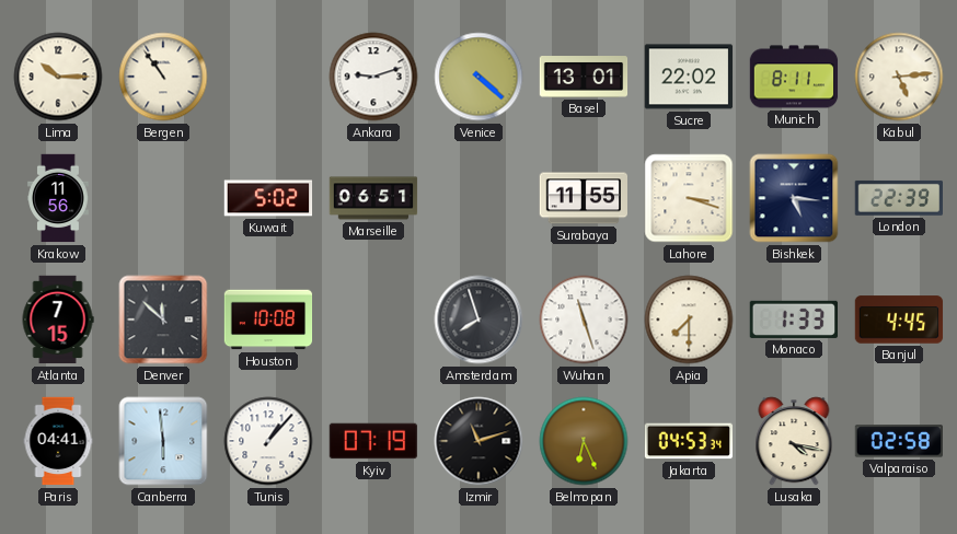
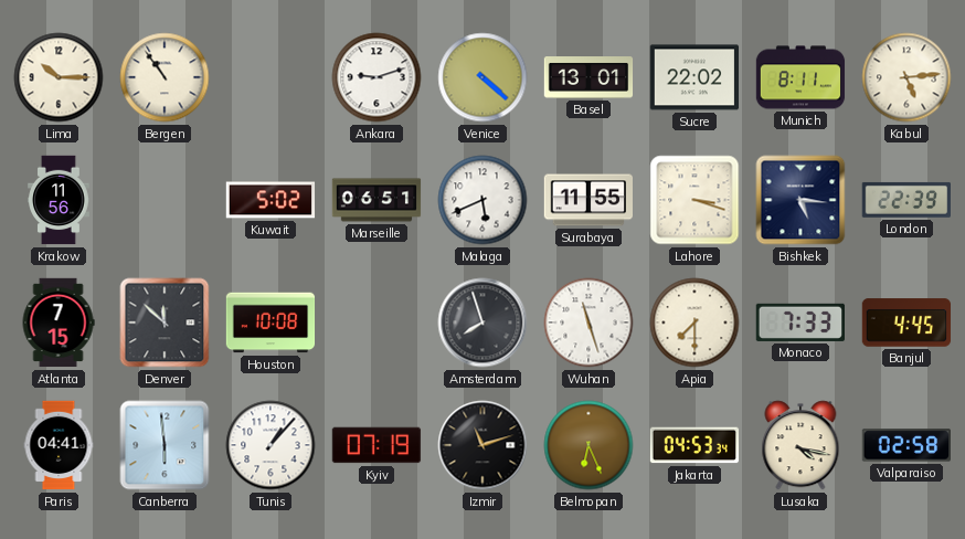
Malaga: none -> 5:41 (482, 200)
Monaco: 1:33 -> 7:33 (799, 323)
